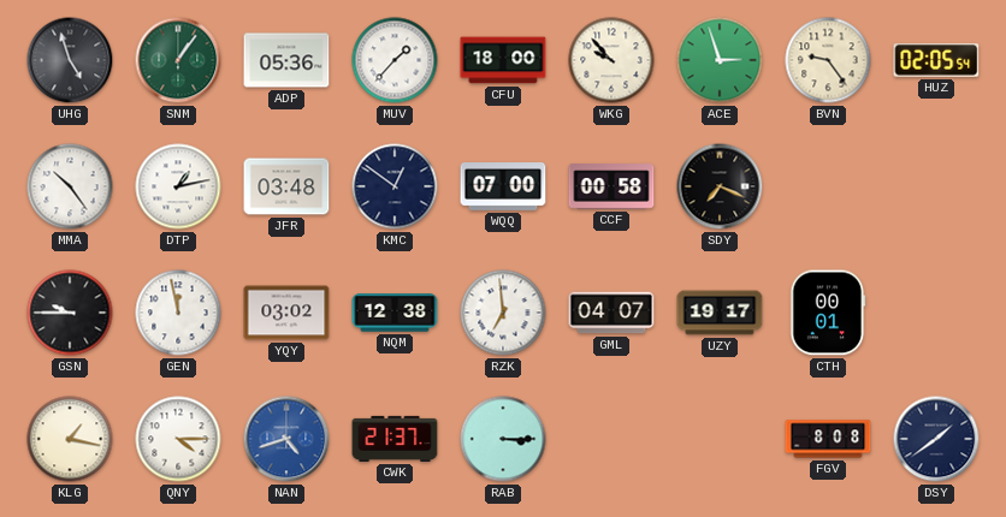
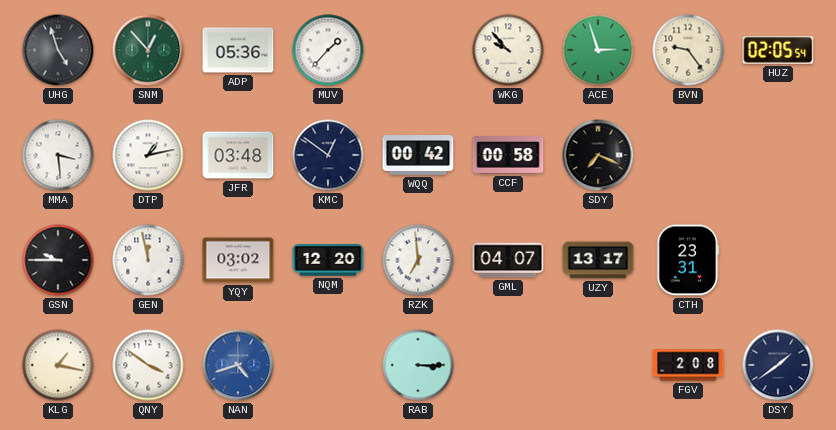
SNM: 1:06 -> 12:53 (148, 50)
CFU: 18:00 -> none (503, 60)
MMA: 10:24 -> 3:29 (58, 155)
WQQ: 07:00 -> 00:42 (418, 156)
NQM: 12:38 -> 12:20 (328, 260)
UZY: 19:17 -> 13:17 (598, 260)
CTH: 00:01 -> 23:31 (688, 260)
QNY: 4:15 -> 3:51 (148, 365)
CWK: 21:37 -> none (395, 439)
FGV: 8:08 -> 2:08 (688, 365)
